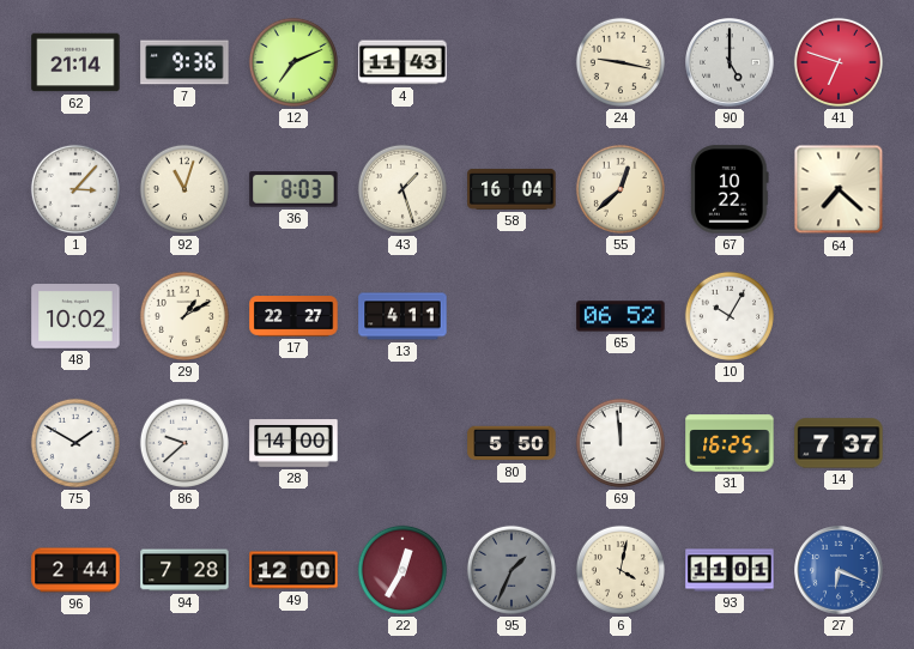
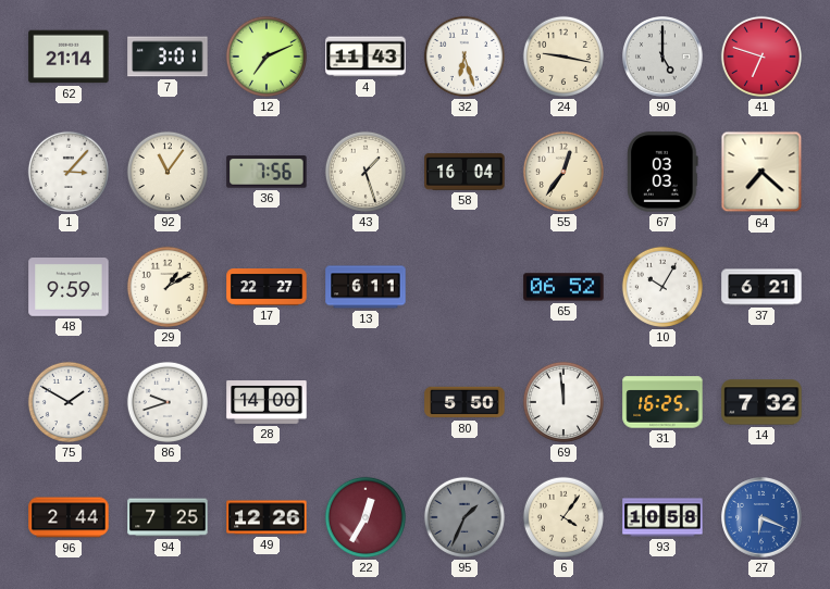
7: 9:36 -> 3:01 (168, 57)
32: none -> 6:27 (464, 57)
92: 11:03 -> 11:06 (168, 172)
36: 8:03 -> 7:56 (267, 172)
55: 12:38 -> 12:36 (563, 172)
67: 10:22 -> 03:03 (662, 172)
48: 10:02 -> 9:59 (69, 288)
13: 4:11 -> 6:11 (366, 287)
37: none -> 6:21 (761, 287)
86: 9:38 -> 9:42 (168, 402)
14: 7:37 -> 7:32 (761, 402)
94: 7:28 -> 7:25 (168, 517)
49: 12:00 -> 12:26 (267, 517)
6: 4:02 -> 4:06 (563, 517)
93: 11:01 -> 10:58 (662, 517)
